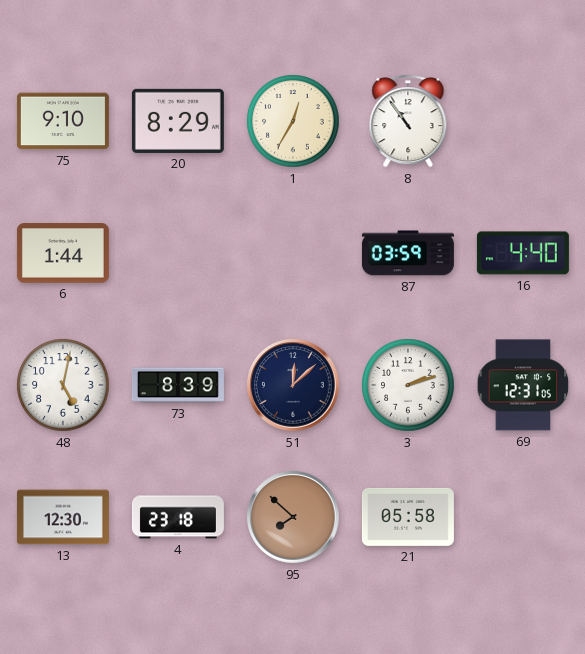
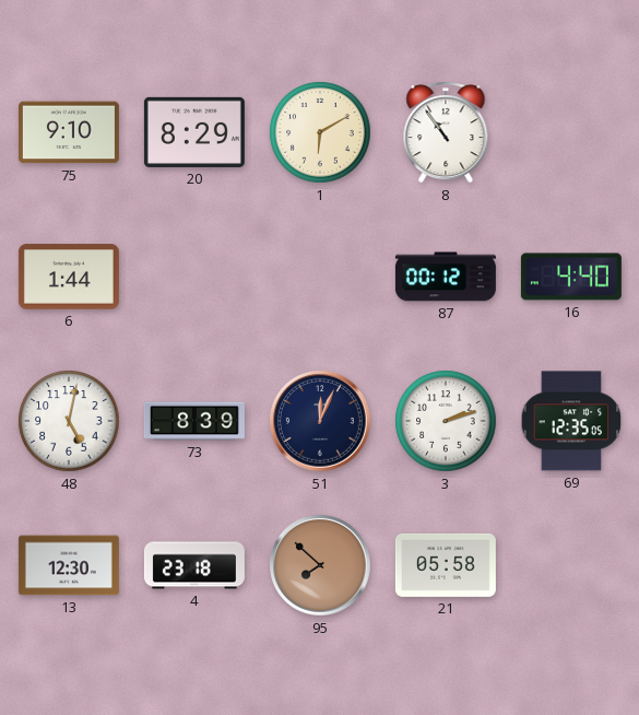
1: 12:35 -> 6:10 (320, 132)
87: 03:59 -> 00:12 (446, 277)
51: 12:08 -> 12:04 (320, 421)
69: 12:31 -> 12:35 (571, 421)
